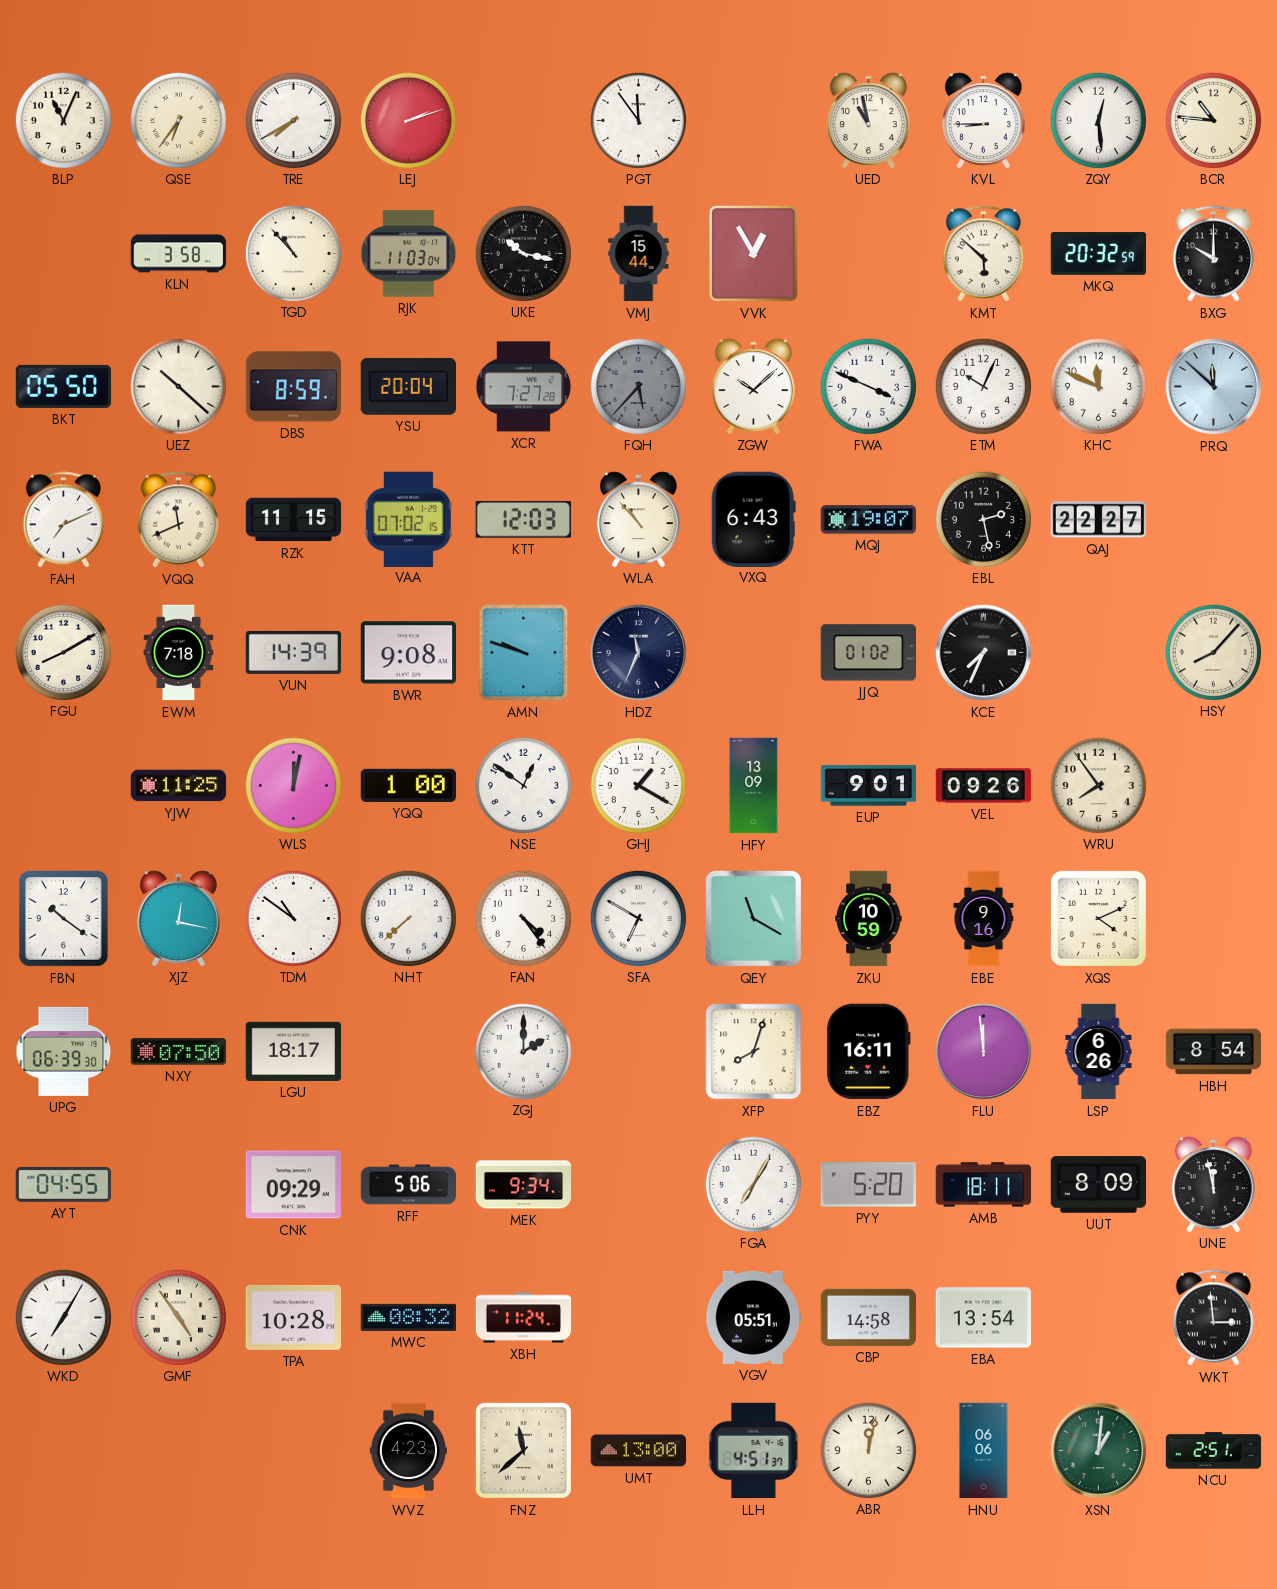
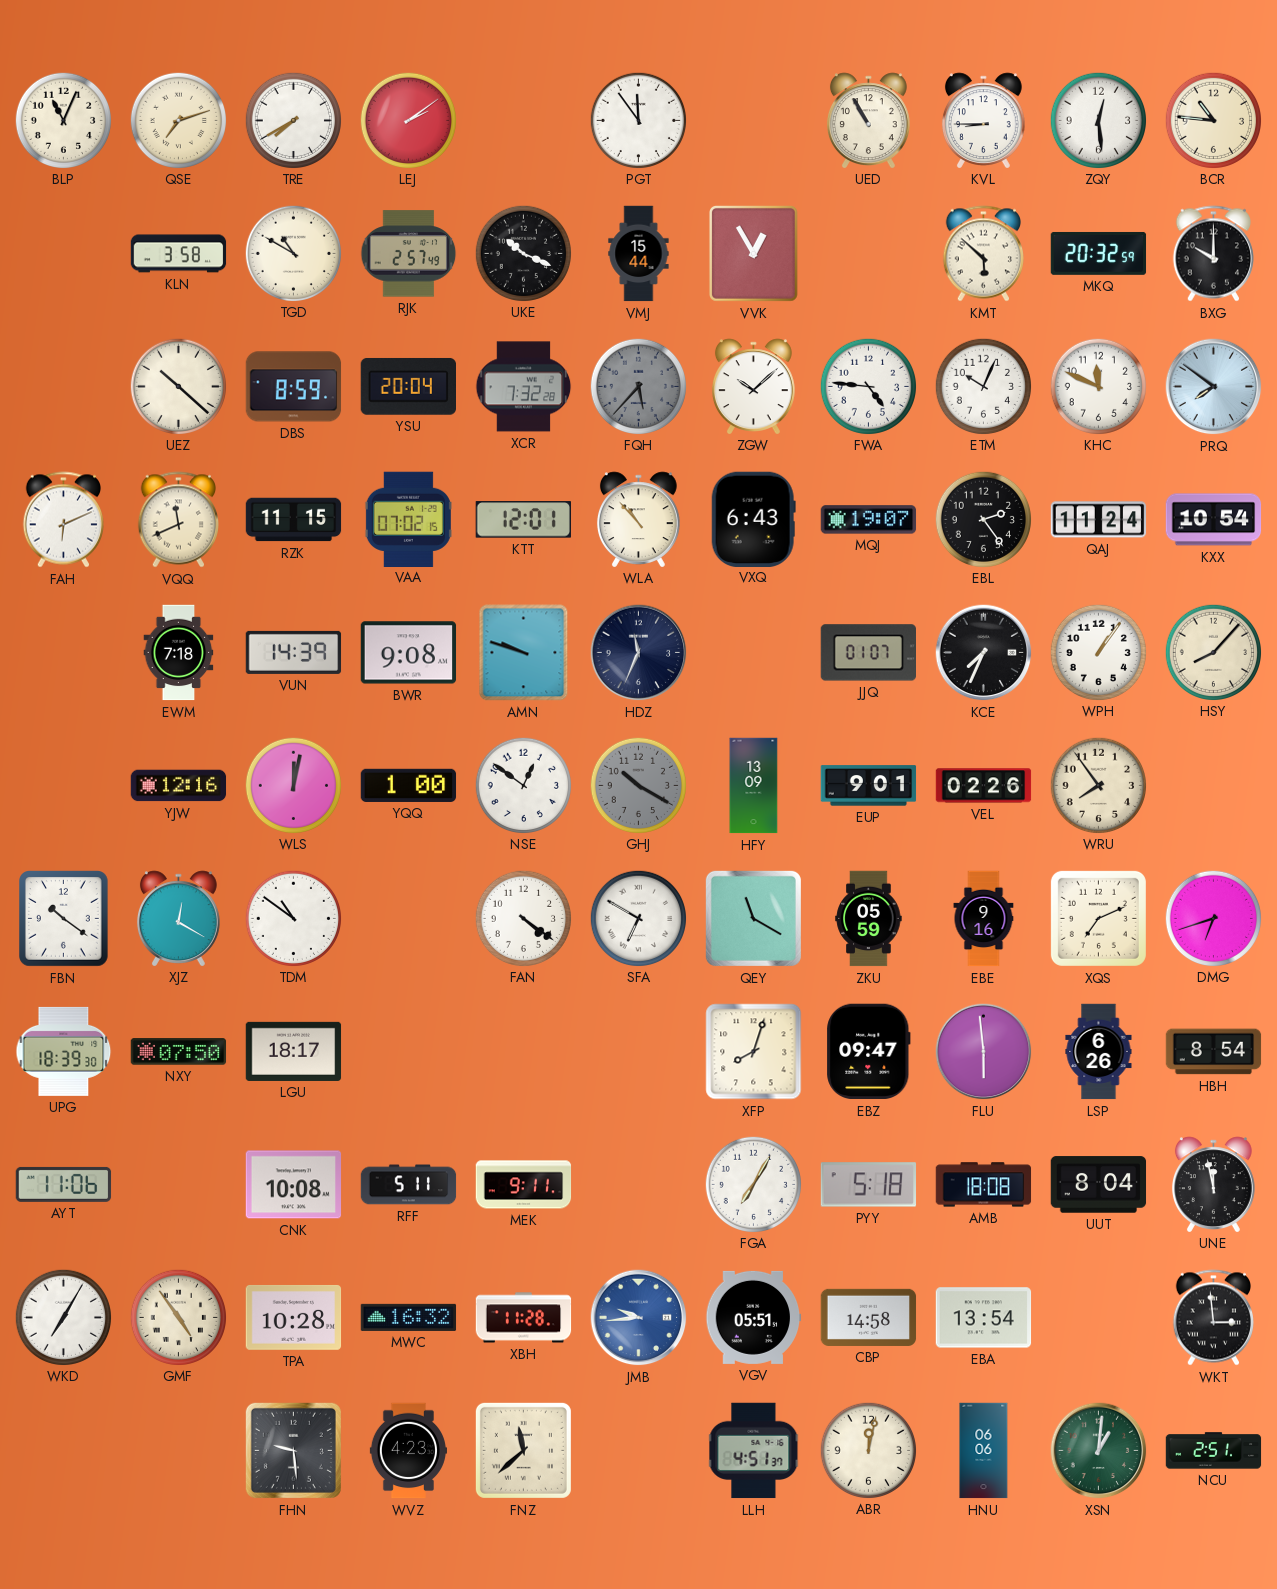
QSE: 6:36 -> 7:12 (178, 120)
LEJ: 2:12 -> 2:09 (408, 120)
UED: 10:58 -> 10:55 (868, 120)
TGD: 10:53 -> 10:50 (293, 253)
RJK: 11:03 -> 2:57 (409, 254)
UKE: 10:17 -> 10:19 (523, 253)
BKT: 05:50 -> none (64, 386)
XCR: 7:27 -> 7:32 (524, 387)
FWA: 3:49 -> 4:46 (868, 386)
PRQ: 11:52 -> 7:51 (1214, 387)
FAH: 7:11 -> 6:11 (63, 520)
KTT: 12:03 -> 12:01 (523, 520)
EBL: 2:28 -> 2:24 (983, 519)
QAJ: 22:27 -> 11:24 (1099, 520)
KXX: none -> 10:54 (1214, 520)
FGU: 8:10 -> none (63, 652)
JJQ: 01:02 -> 01:07 (868, 653)
WPH: none -> 1:06 (1098, 652)
YJW: 11:25 -> 12:16 (179, 786)
GHJ: 1:20 -> 10:20 (638, 785)
GHJ dial: white -> grey (638, 785)
VEL: 09:26 -> 02:26 (984, 786)
XJZ: 12:17 -> 12:20 (178, 918)
NHT: 7:38 -> none (408, 918)
FAN: 4:24 -> 4:21 (523, 918)
ZKU: 10:59 -> 05:59 (869, 919)
XQS: 4:11 -> 7:11 (1098, 918)
DMG: none -> 6:42 (1213, 918)
UPG: 06:39 -> 18:39 (64, 1051)
ZGJ: 2:00 -> none (523, 1051)
EBZ: 16:11 -> 09:47 (869, 1052)
FLU: 11:59 -> 5:59 (984, 1052)
AYT: 04:55 -> 11:06 (64, 1184)
CNK: 09:29 -> 10:08 (294, 1185)
RFF: 5:06 -> 5:11 (409, 1185)
MEK: 9:34 -> 9:11 (524, 1185)
PYY: 5:20 -> 5:18 (869, 1185)
AMB: 18:11 -> 18:08 (984, 1185)
UUT: 8:09 -> 8:04 (1099, 1185)
MWC: 08:32 -> 16:32 (409, 1317)
XBH: 11:24 -> 11:28 (524, 1318)
JMB: none -> 9:44 (639, 1318)
FHN: none -> 9:29 (293, 1450)
UMT: 13:00 -> none (639, 1451)
